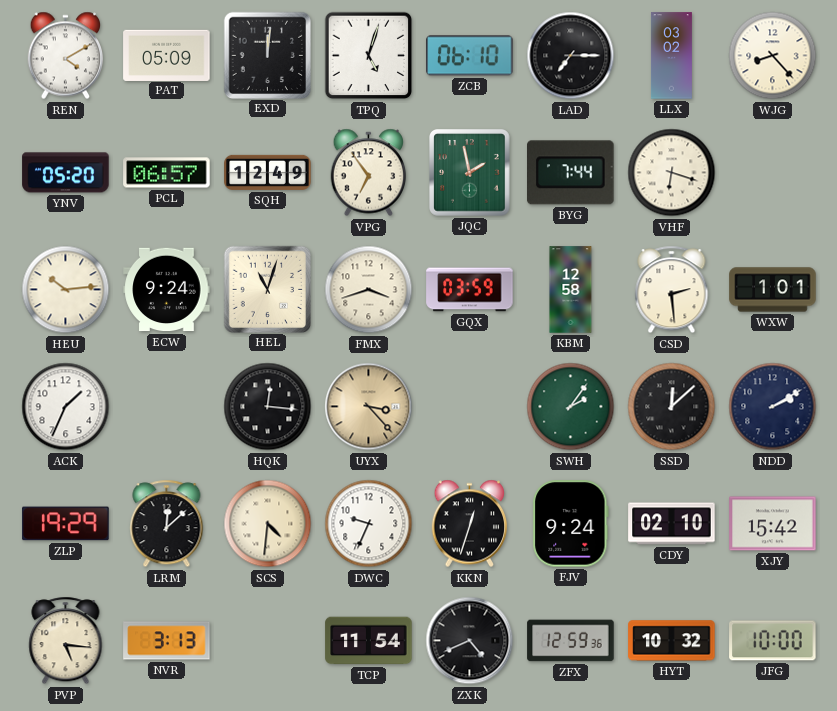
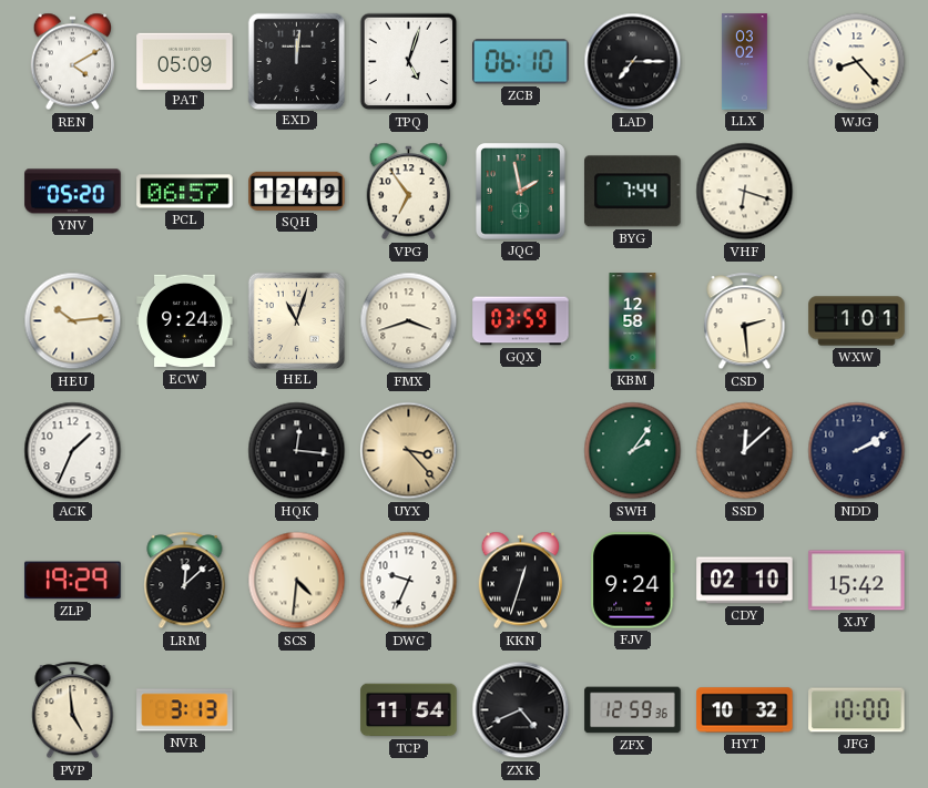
PVP: 5:16 -> 4:59 (73, 710)
